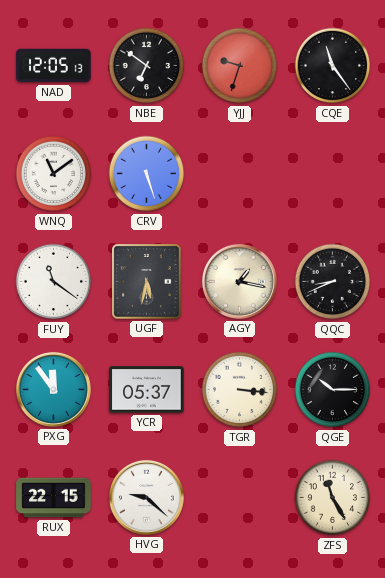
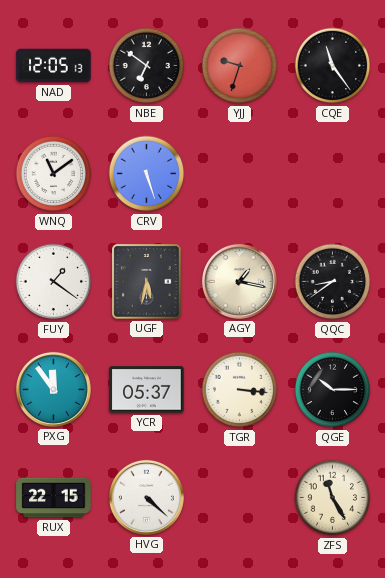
FUY: 11:21 -> 1:21 (54, 282)
QQC: 8:41 -> 8:39 (333, 282)
HVG: 9:22 -> 4:22 (146, 497)
